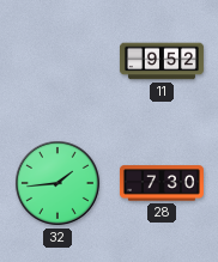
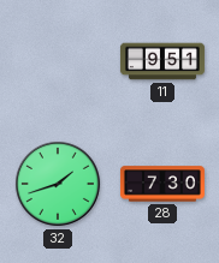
11: 9:52 -> 9:51 (162, 61)
32: 1:44 -> 1:42 (58, 184)
